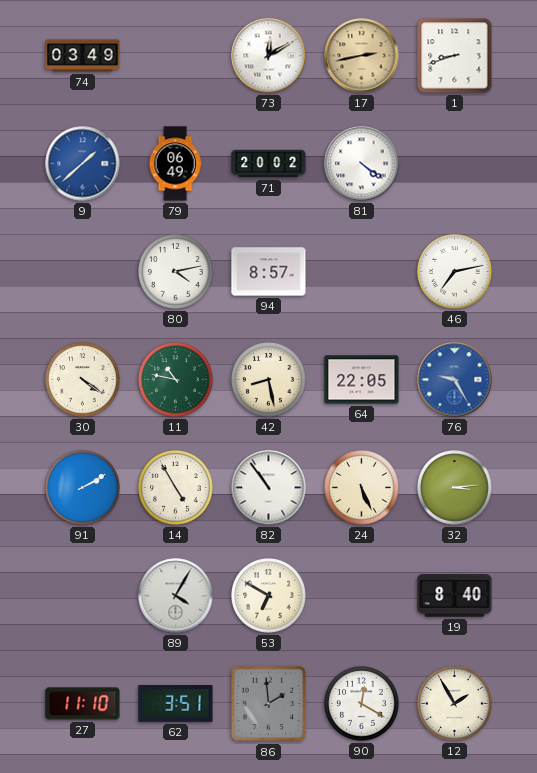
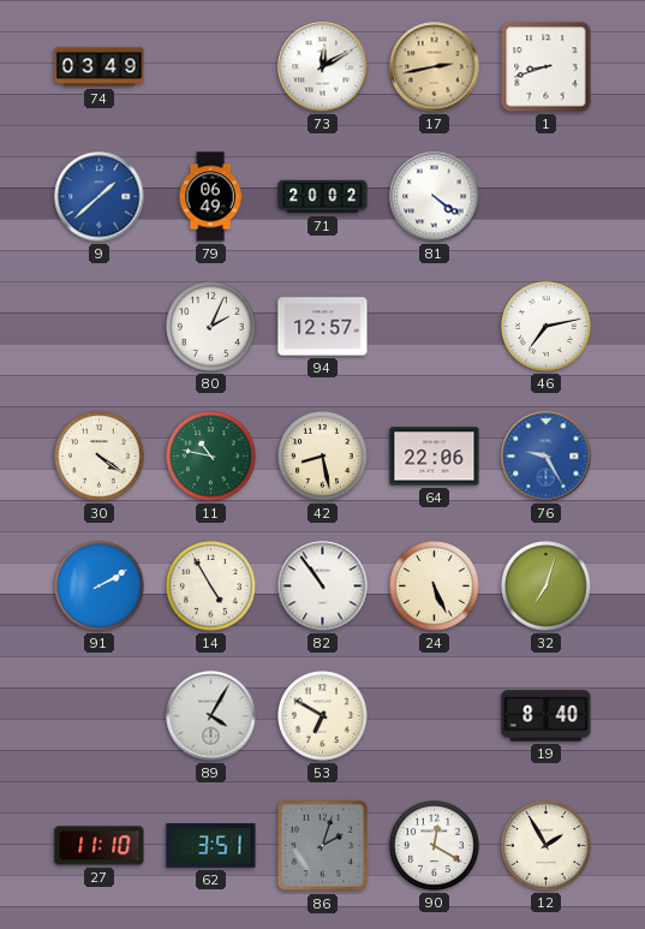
80: 4:13 -> 2:04 (211, 327)
94: 8:57 -> 12:57 (323, 327)
64: 22:05 -> 22:06 (435, 457)
32: 3:14 -> 7:03 (547, 586)
86: 1:59 -> 2:03 (323, 846)
